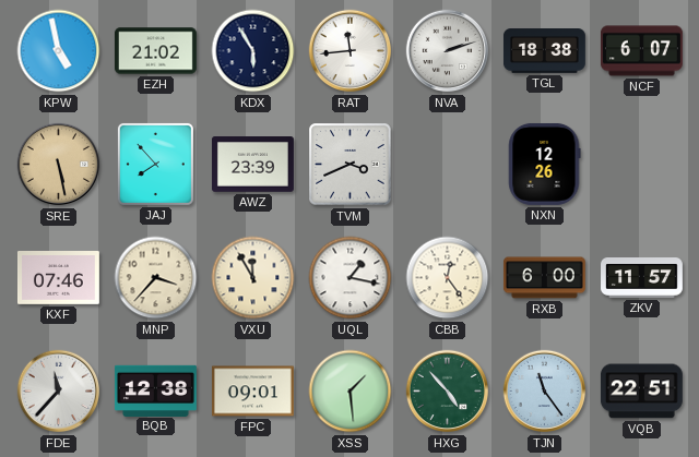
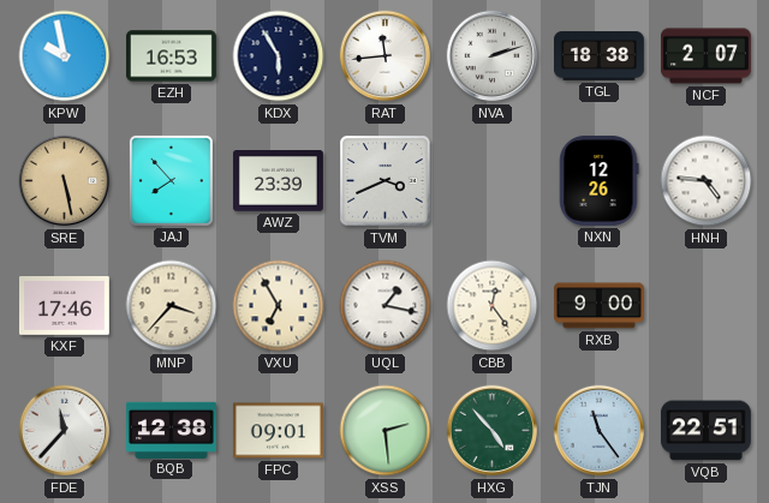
KPW: 4:58 -> 9:58 (65, 56)
EZH: 21:02 -> 16:53 (171, 56)
NCF: 6:07 -> 2:07 (707, 56)
HNH: none -> 4:46 (707, 181)
KXF: 07:46 -> 17:46 (64, 306)
VXU: 11:55 -> 6:55 (279, 306)
RXB: 6:00 -> 9:00 (598, 306)
ZKV: 11:57 -> none (642, 278)
XSS: 1:29 -> 2:29 (386, 431)
